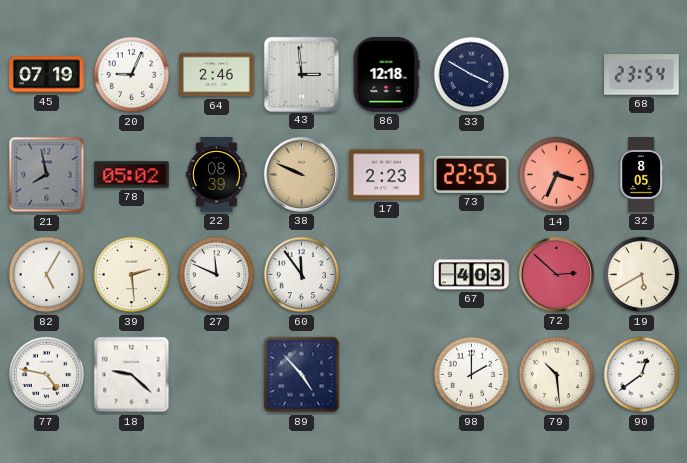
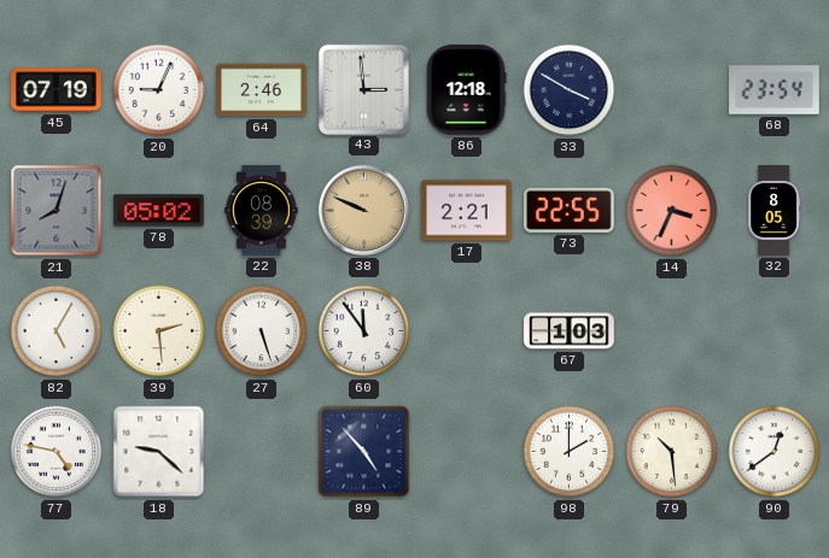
21: 7:58 -> 8:03 (57, 211)
17: 2:23 -> 2:21 (467, 211)
27: 11:49 -> 5:27 (262, 331)
67: 4:03 -> 1:03 (570, 331)
72: 2:52 -> none (556, 274)
19: 5:40 -> none (642, 275)
